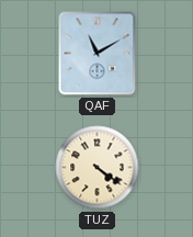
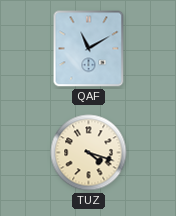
TUZ: 4:21 -> 4:18 (89, 153)
